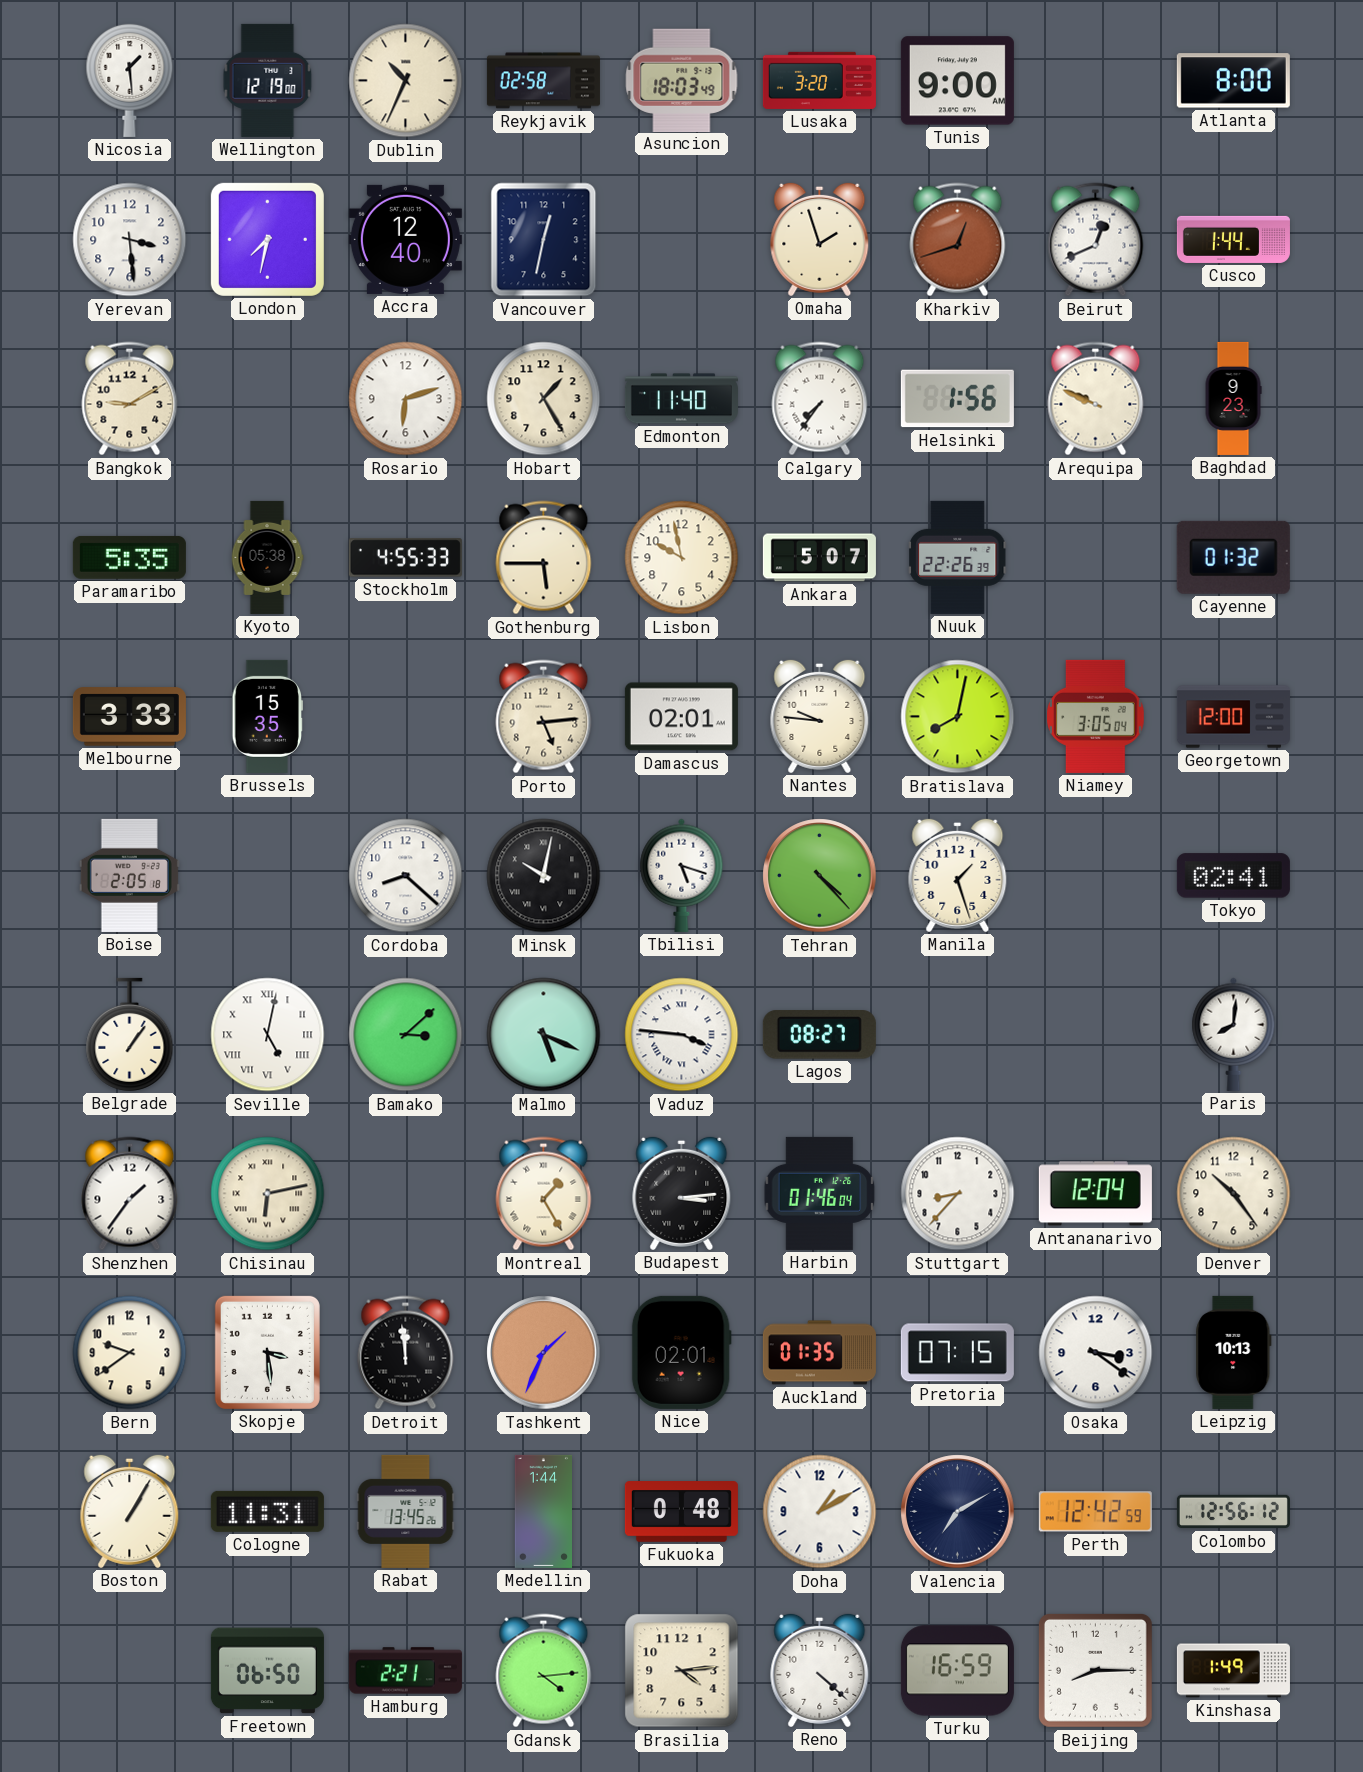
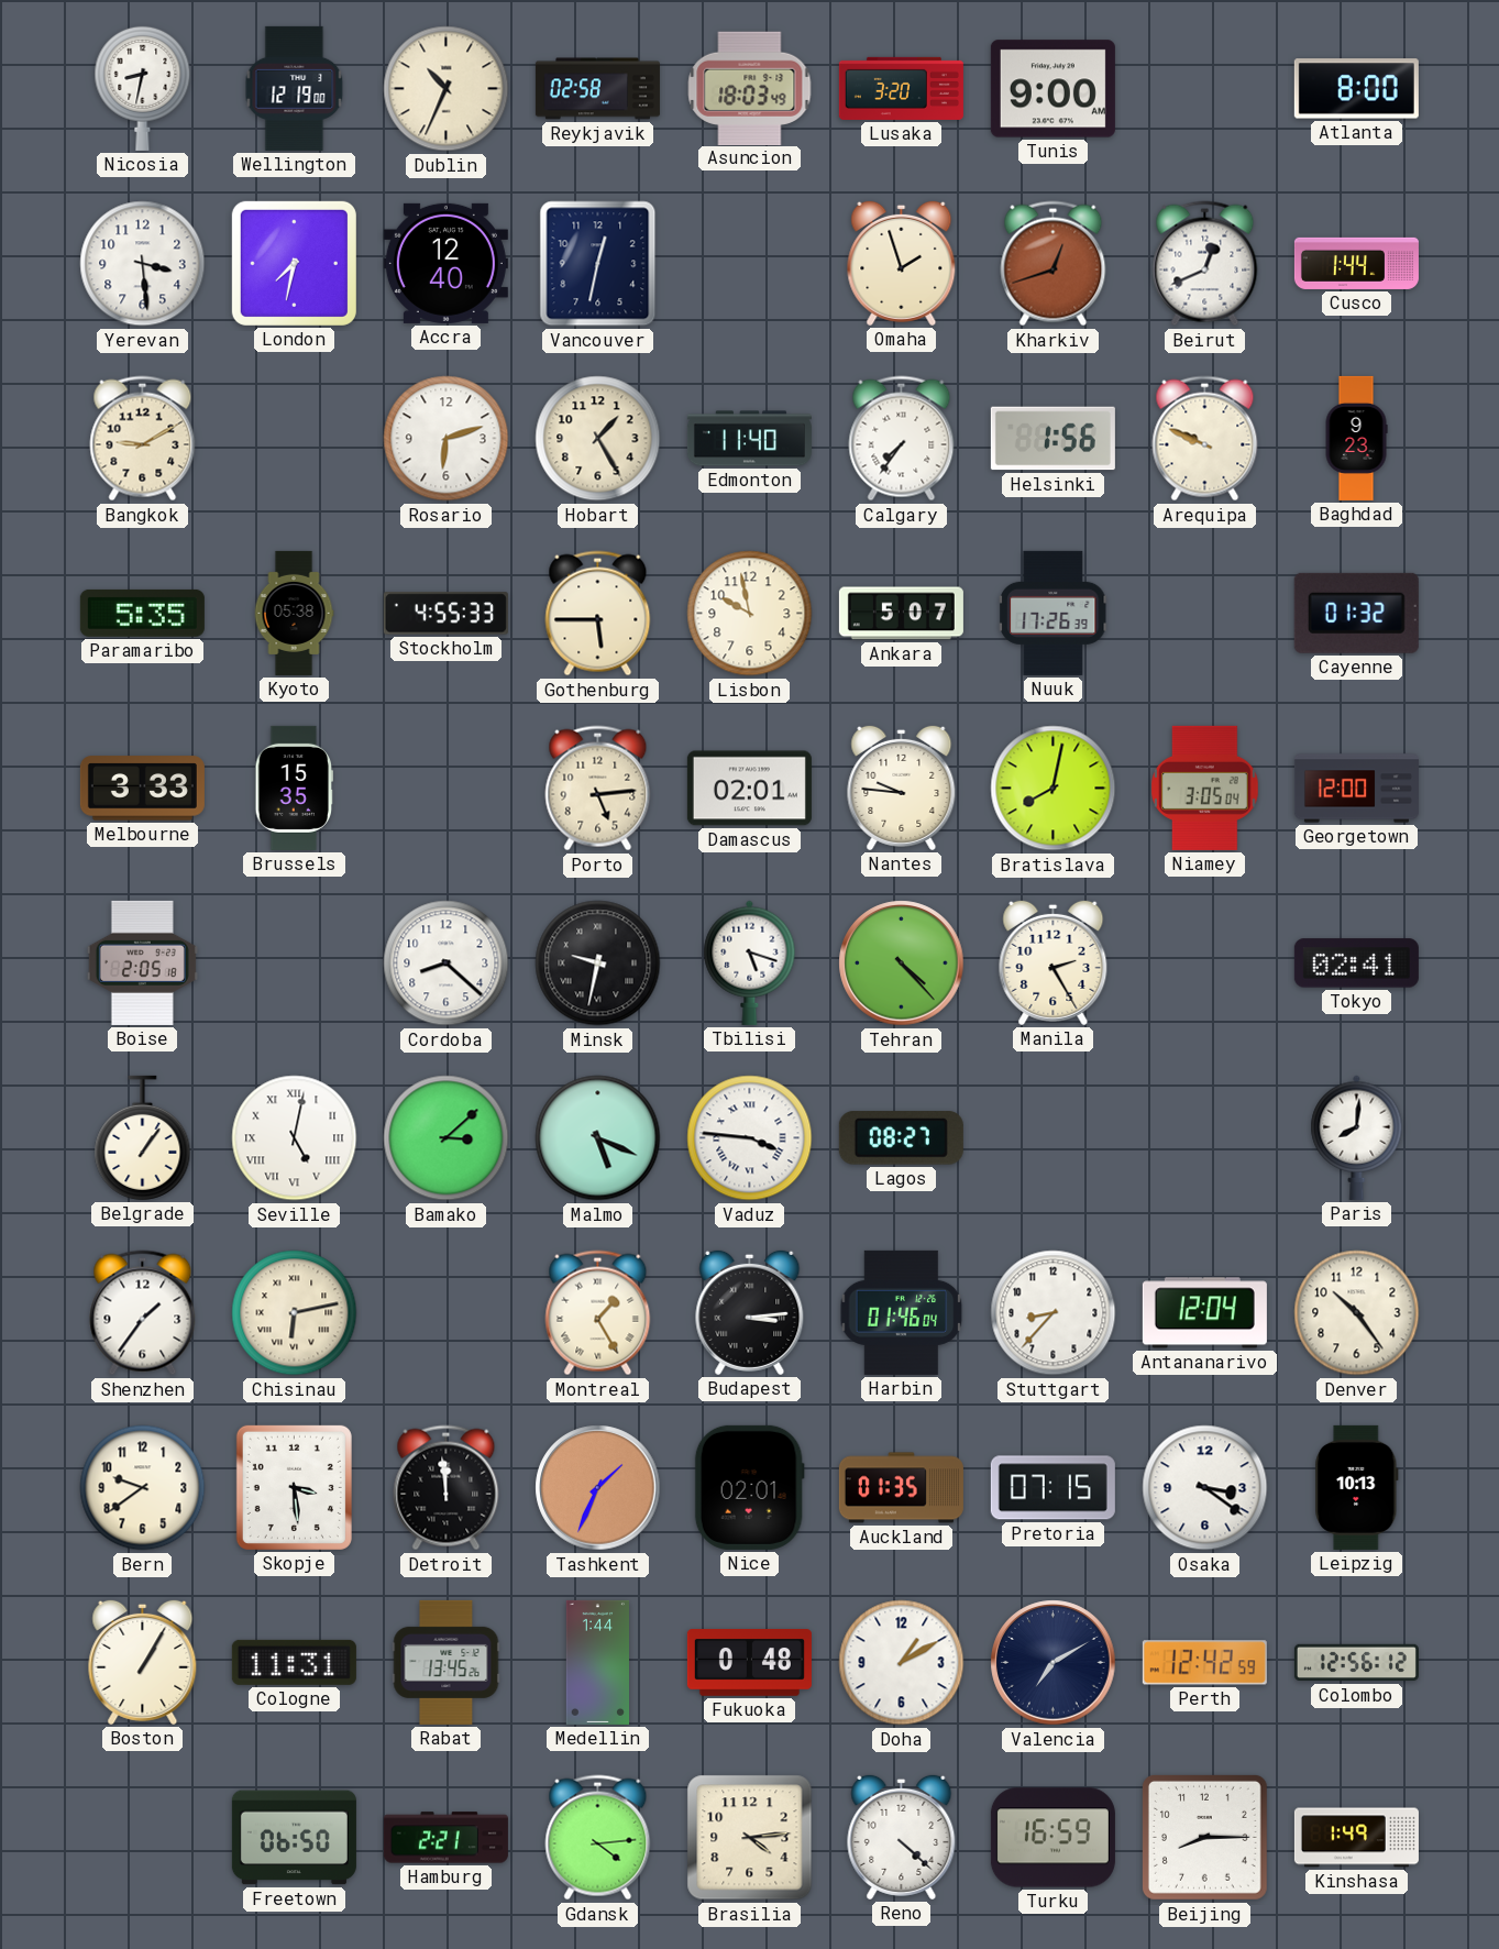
Nicosia: 1:29 -> 8:32 (143, 88)
Nuuk: 22:26 -> 17:26 (1055, 613)
Minsk: 10:02 -> 9:32 (598, 964)
Manila: 1:27 -> 2:25 (1054, 962)
